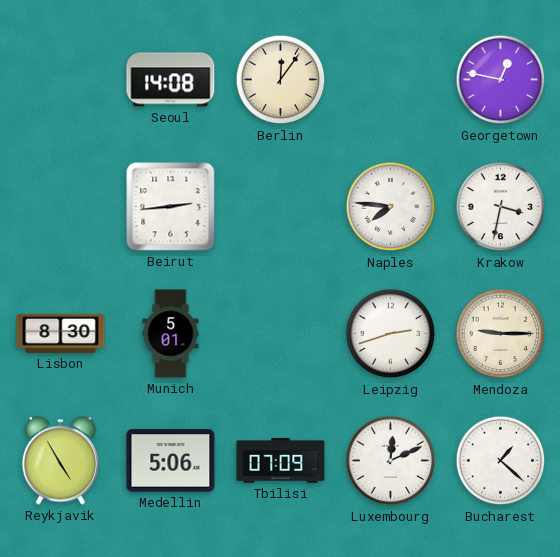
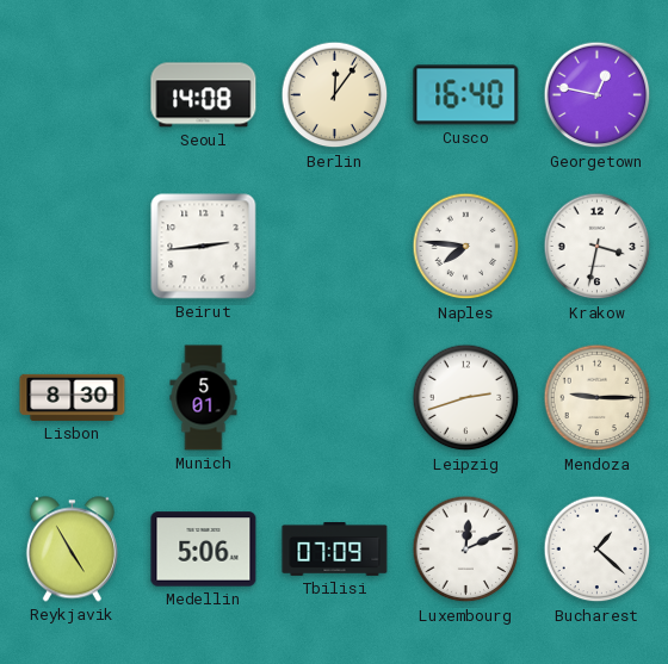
Cusco: none -> 16:40 (466, 95)
